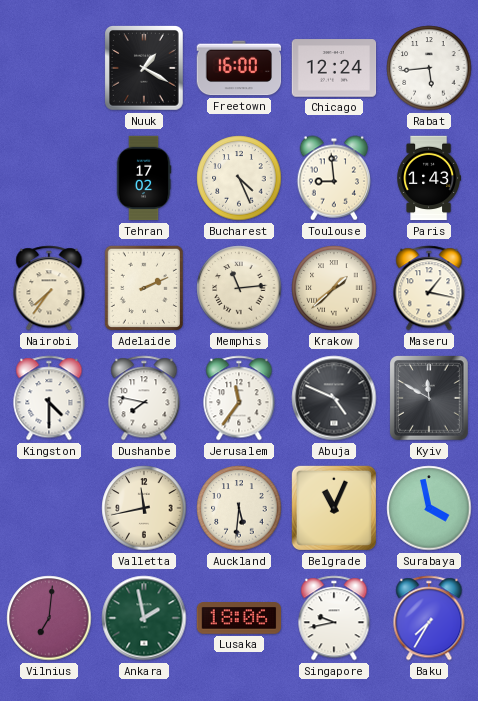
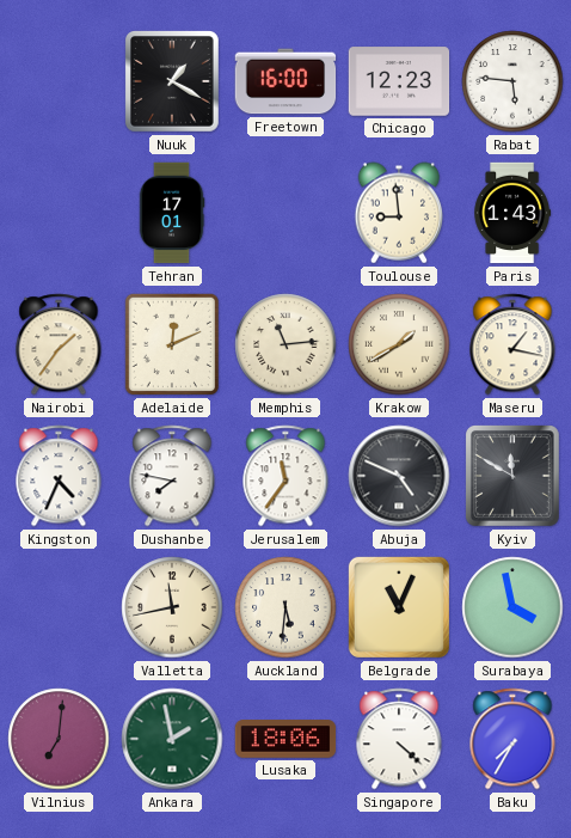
Chicago: 12:24 -> 12:23 (399, 81)
Rabat: 5:44 -> 5:46 (512, 81)
Tehran: 17:02 -> 17:01 (172, 213)
Bucharest: 4:26 -> none (239, 178)
Nairobi: 7:36 -> 1:36 (59, 344)
Adelaide: 2:11 -> 12:11 (172, 344)
Krakow: 1:38 -> 1:40 (399, 344)
Kingston: 4:30 -> 4:34 (59, 476)
Singapore: 9:43 -> 4:22 (399, 739)
